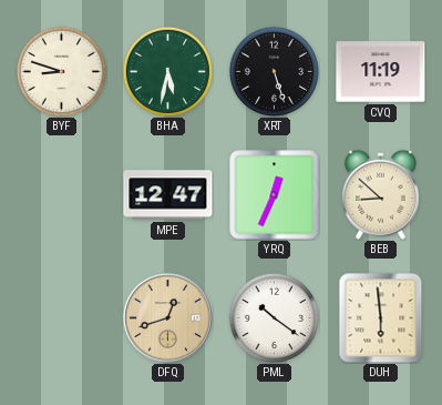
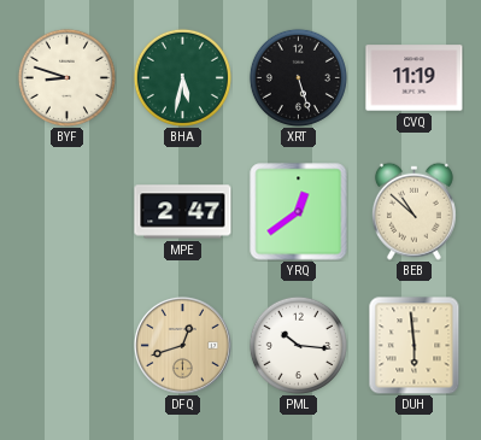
MPE: 12:47 -> 2:47 (183, 212)
YRQ: 12:34 -> 12:39 (299, 212)
BEB: 8:52 -> 10:52 (413, 211)
PML: 10:21 -> 10:16 (298, 345)
